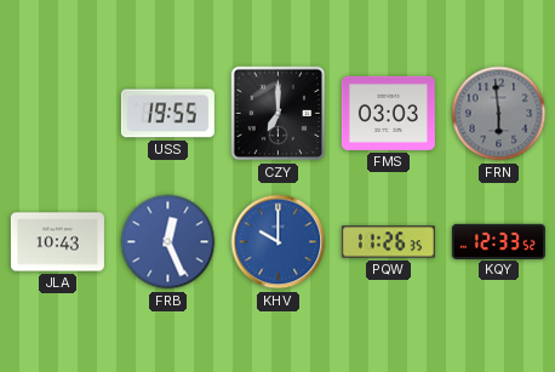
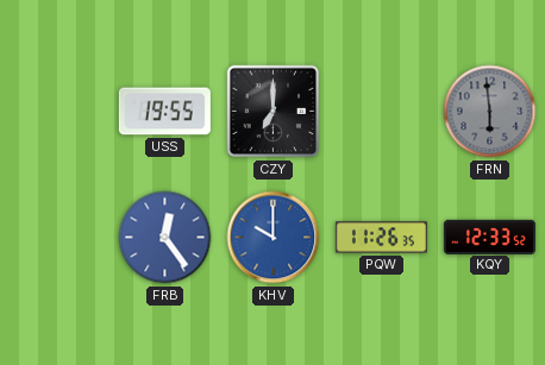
FMS: 03:03 -> none (388, 113)
JLA: 10:43 -> none (57, 242)
FRB: 12:26 -> 12:24 (165, 238)
